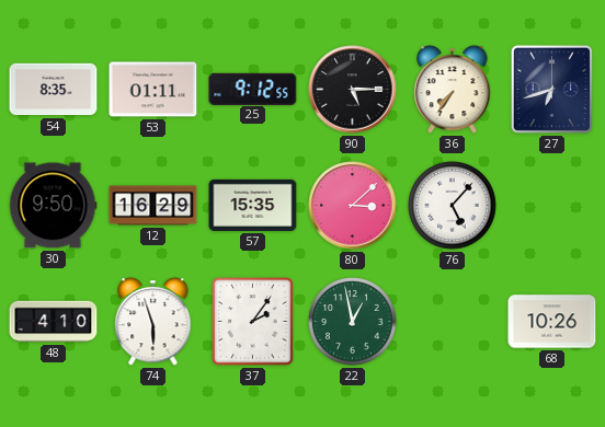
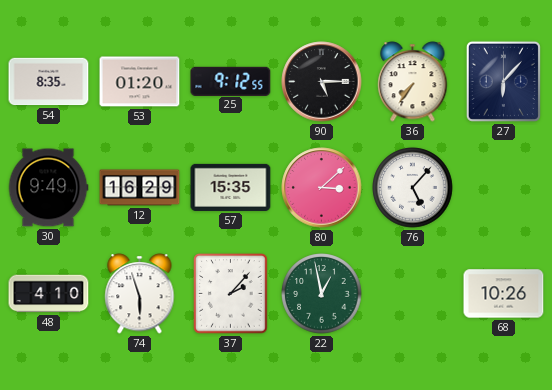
53: 01:11 -> 01:20 (140, 82)
27: 6:42 -> 6:07 (503, 81)
30: 9:50 -> 9:49 (48, 188)
37: 2:06 -> 2:07 (231, 294)
